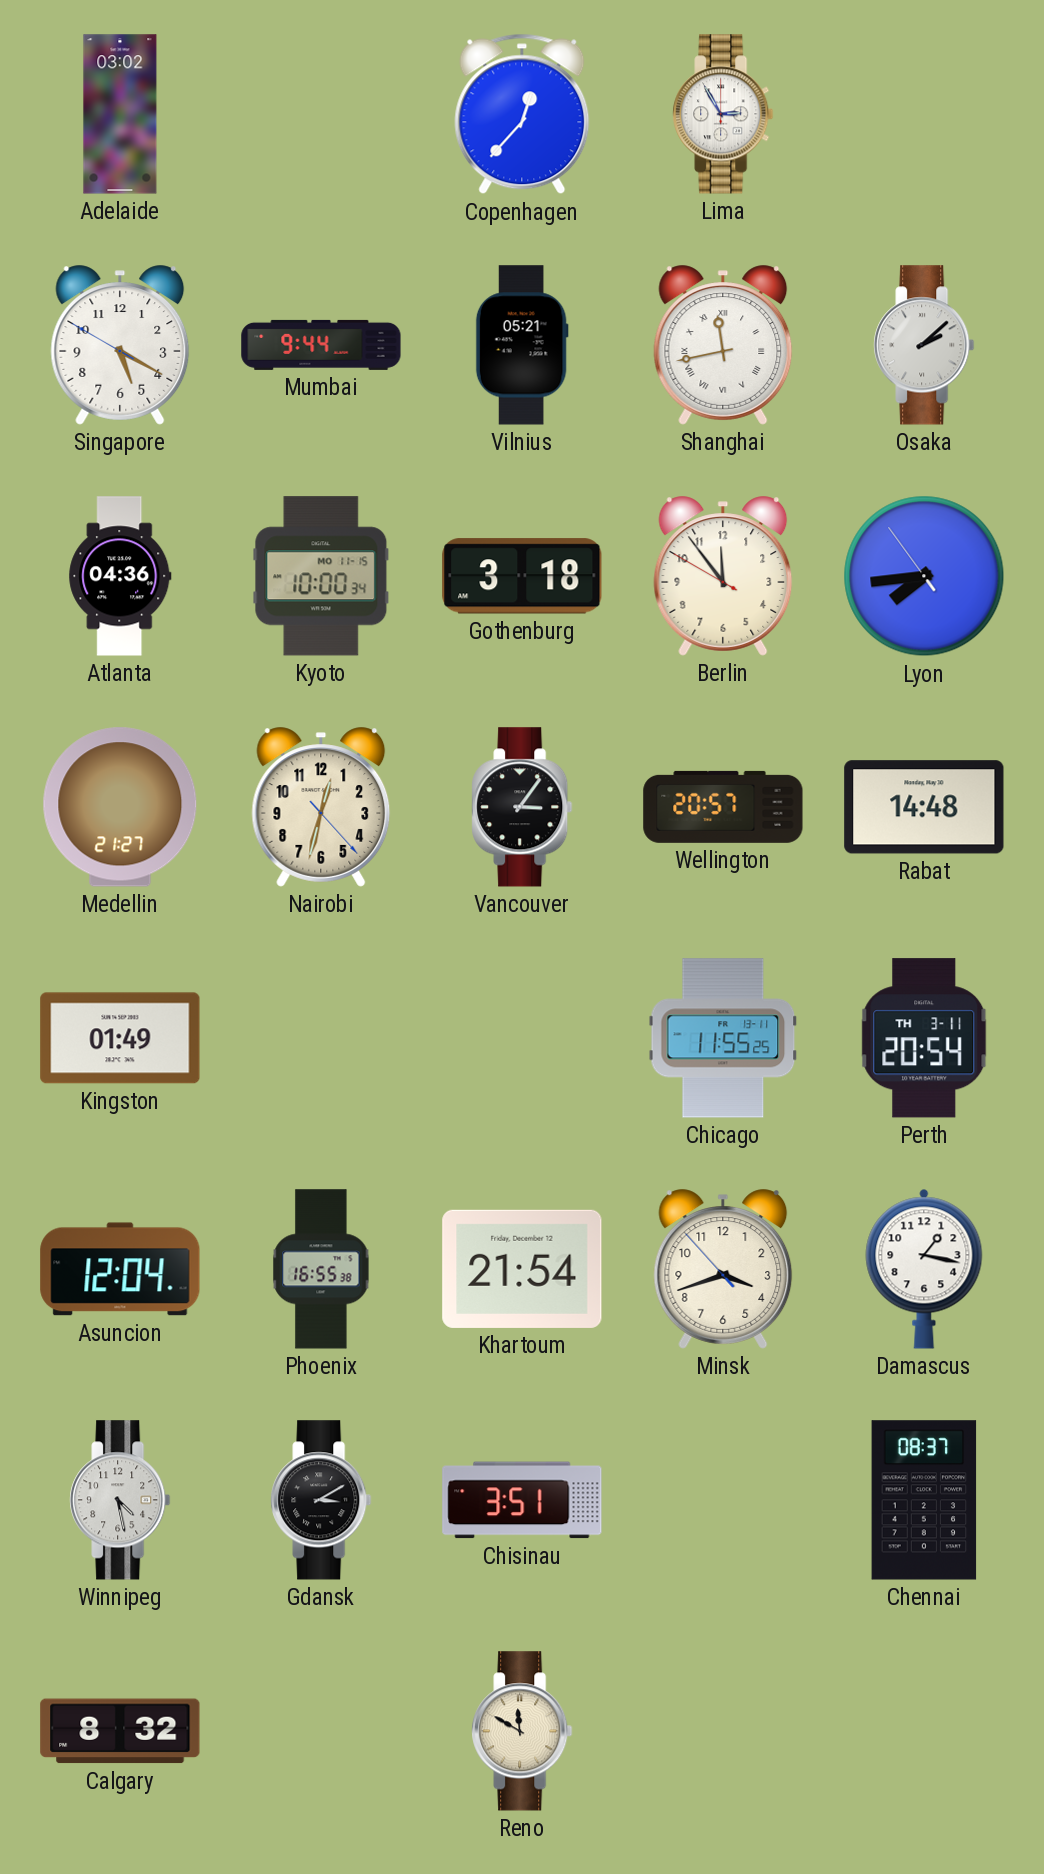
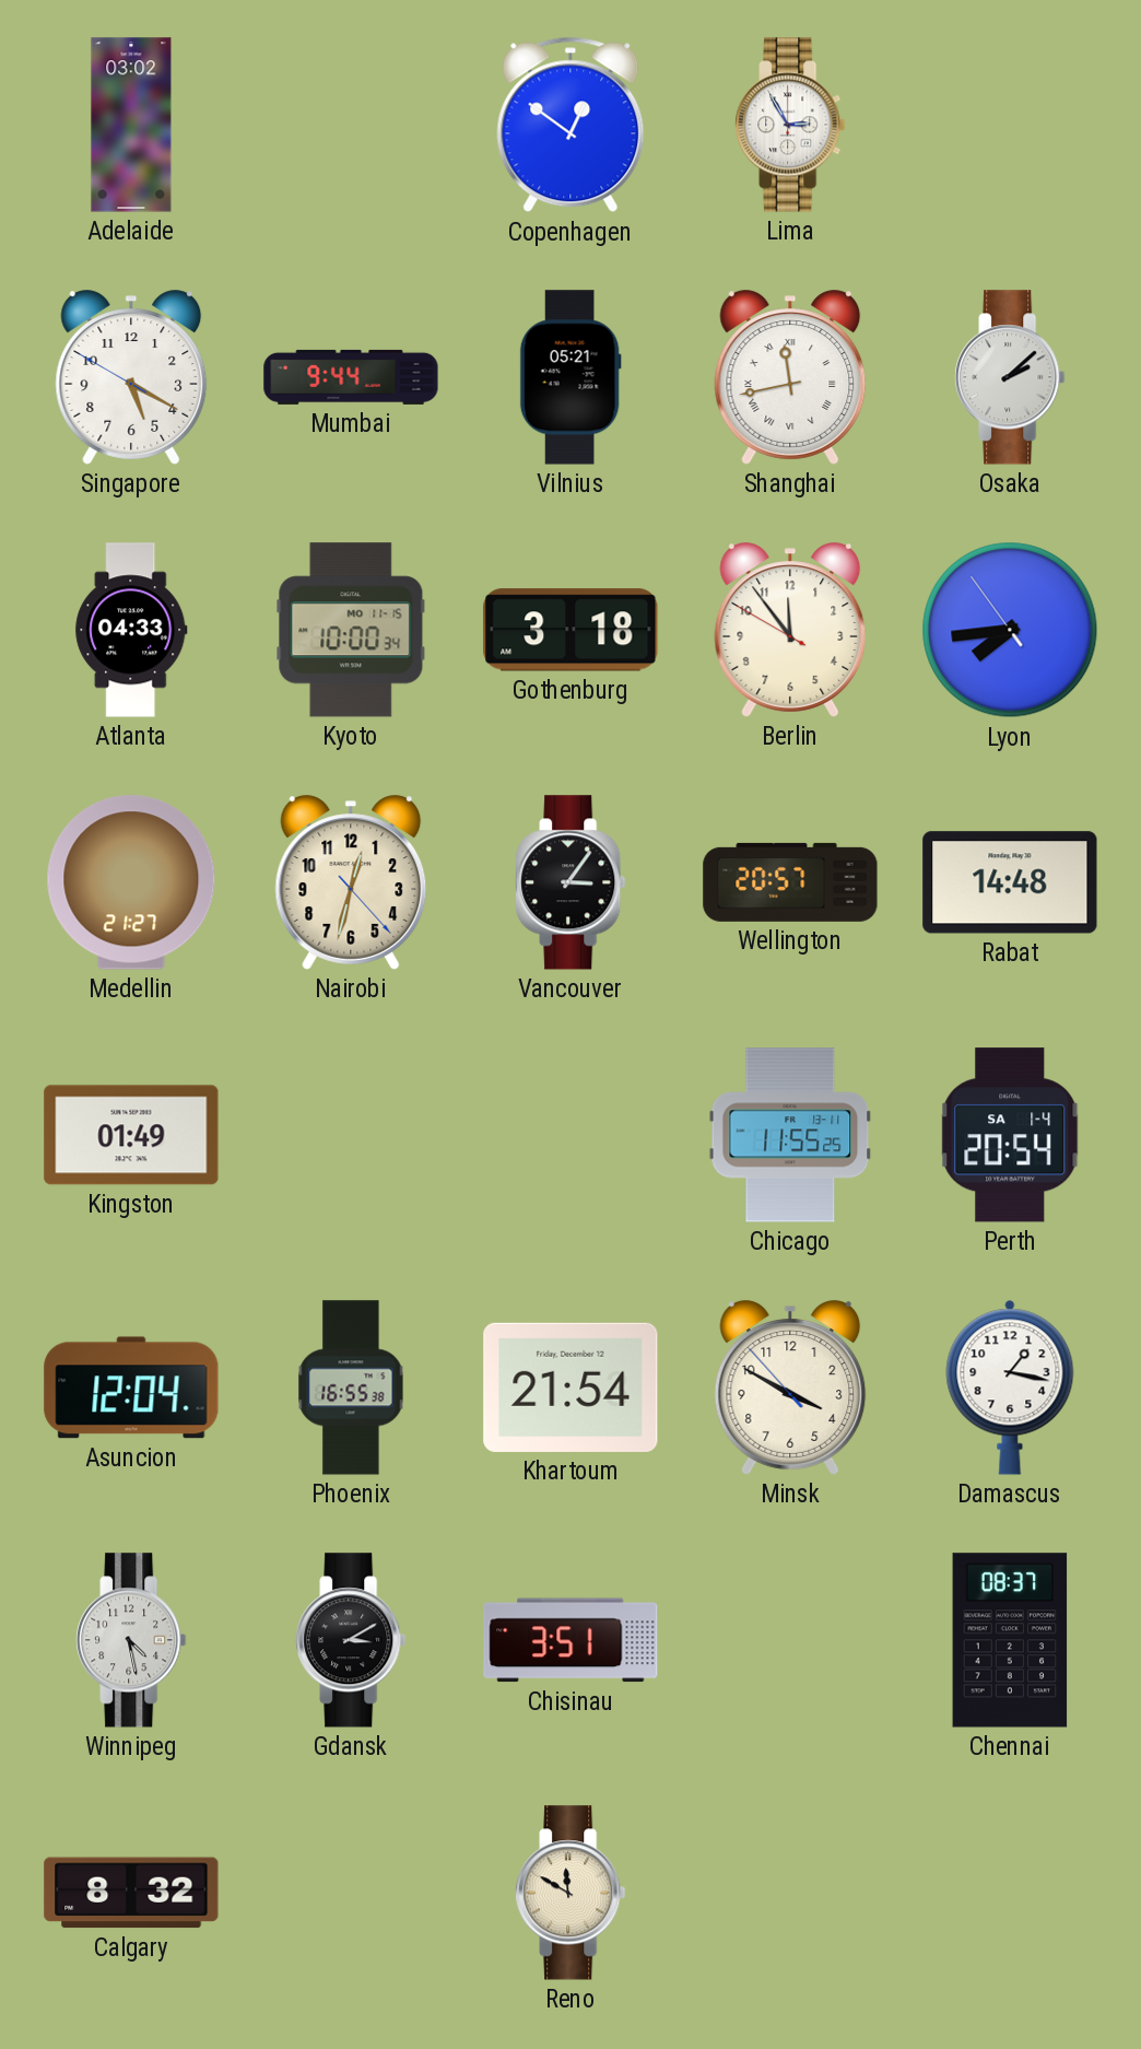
Copenhagen: 12:37 -> 12:51 (570, 125)
Atlanta: 04:36 -> 04:33 (131, 630)
Perth date: TH 3-11 -> SA 1-4 (1010, 1135)
Minsk: 3:41 -> 3:49 (790, 1388)
